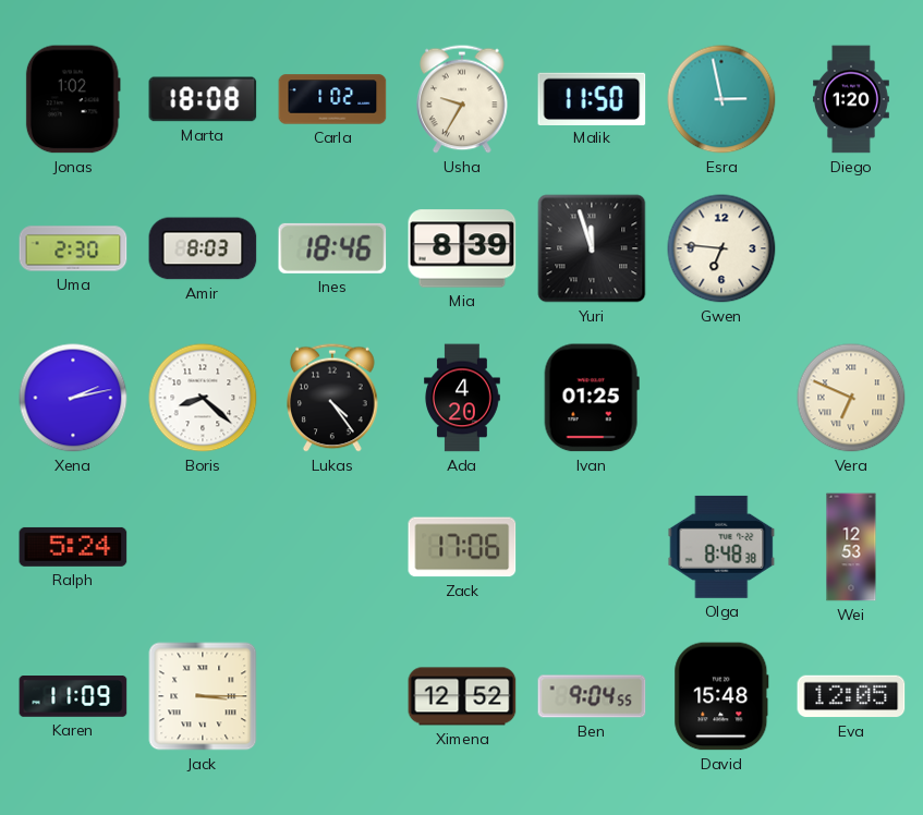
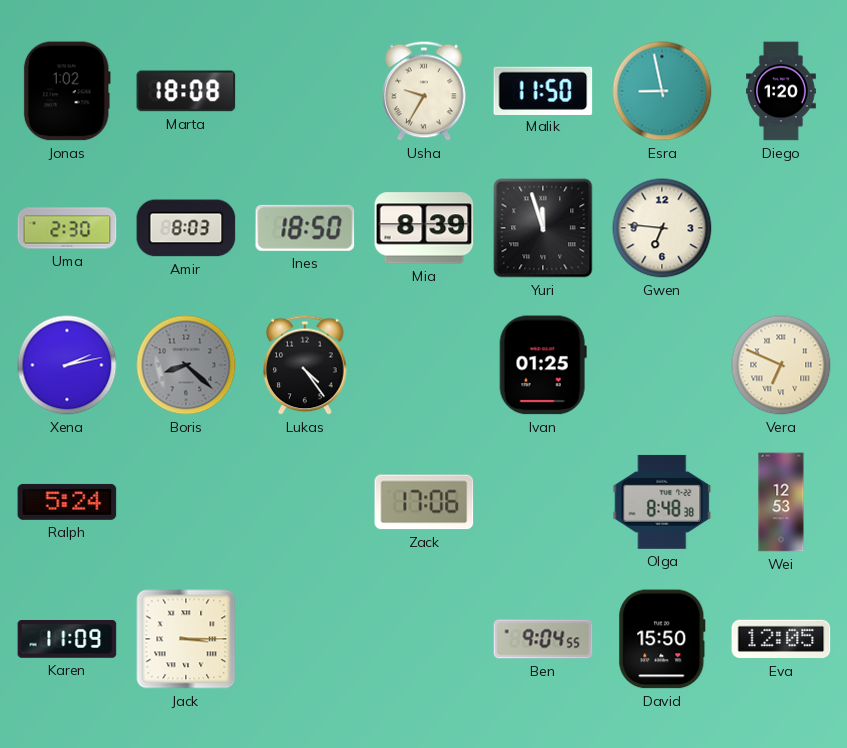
Carla: 1:02 -> none (332, 99)
Esra: 2:58 -> 8:58 (662, 91)
Ines: 18:46 -> 18:50 (305, 228)
Boris dial: white -> grey (186, 365)
Ada: 4:20 -> none (463, 398)
Ximena: 12:52 -> none (462, 696)
David: 15:48 -> 15:50 (662, 639)
